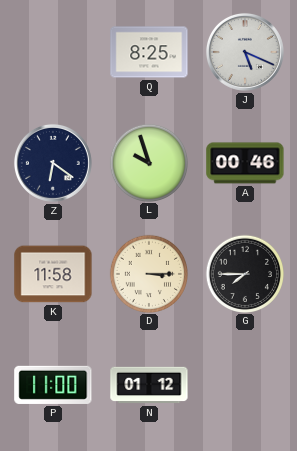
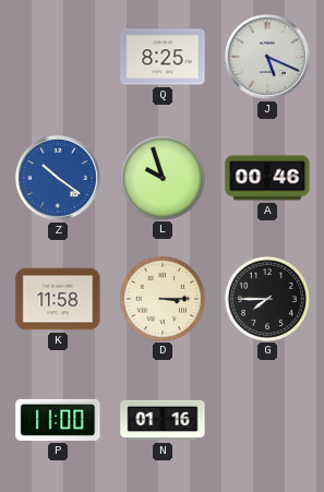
Z: 6:21 -> 10:21 (58, 178)
Z dial: navy -> blue (58, 178)
N: 01:12 -> 01:16 (163, 420)
